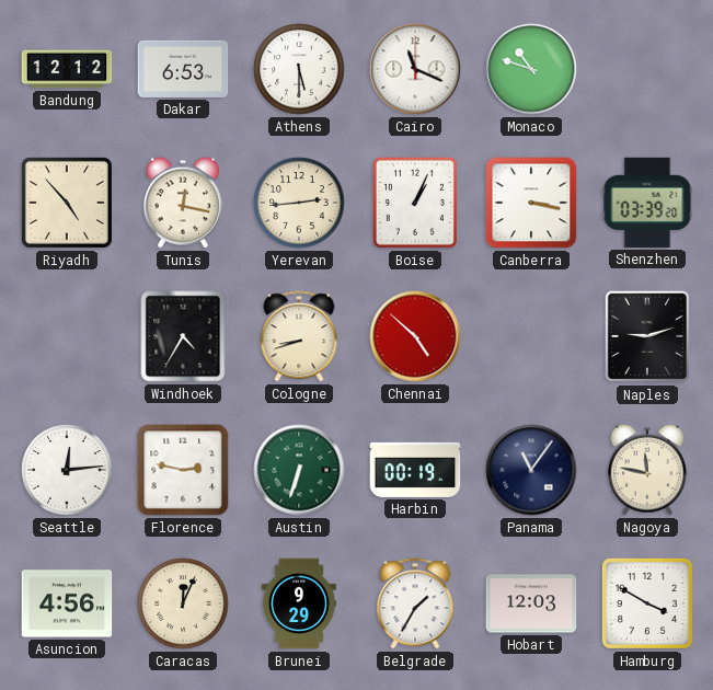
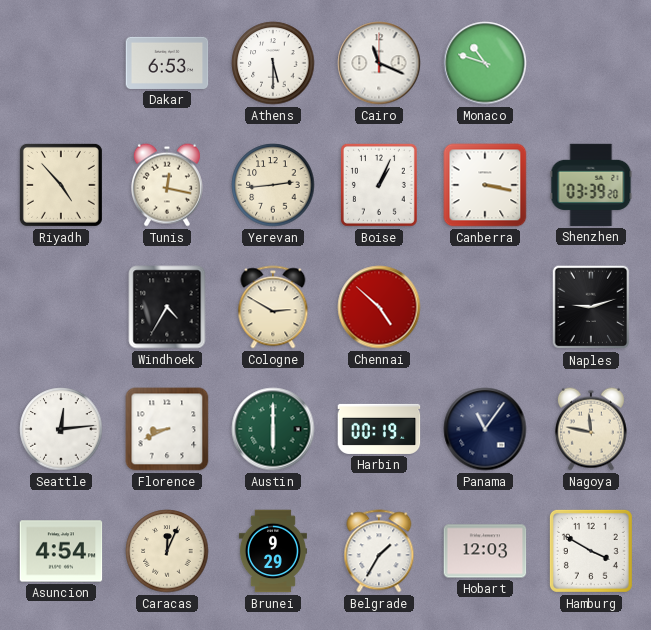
Bandung: 12:12 -> none (67, 69)
Cologne: 8:42 -> 2:50 (273, 307)
Florence: 2:47 -> 8:41 (167, 429)
Austin: 6:33 -> 6:00 (273, 429)
Asuncion: 4:56 -> 4:54 (61, 551)
